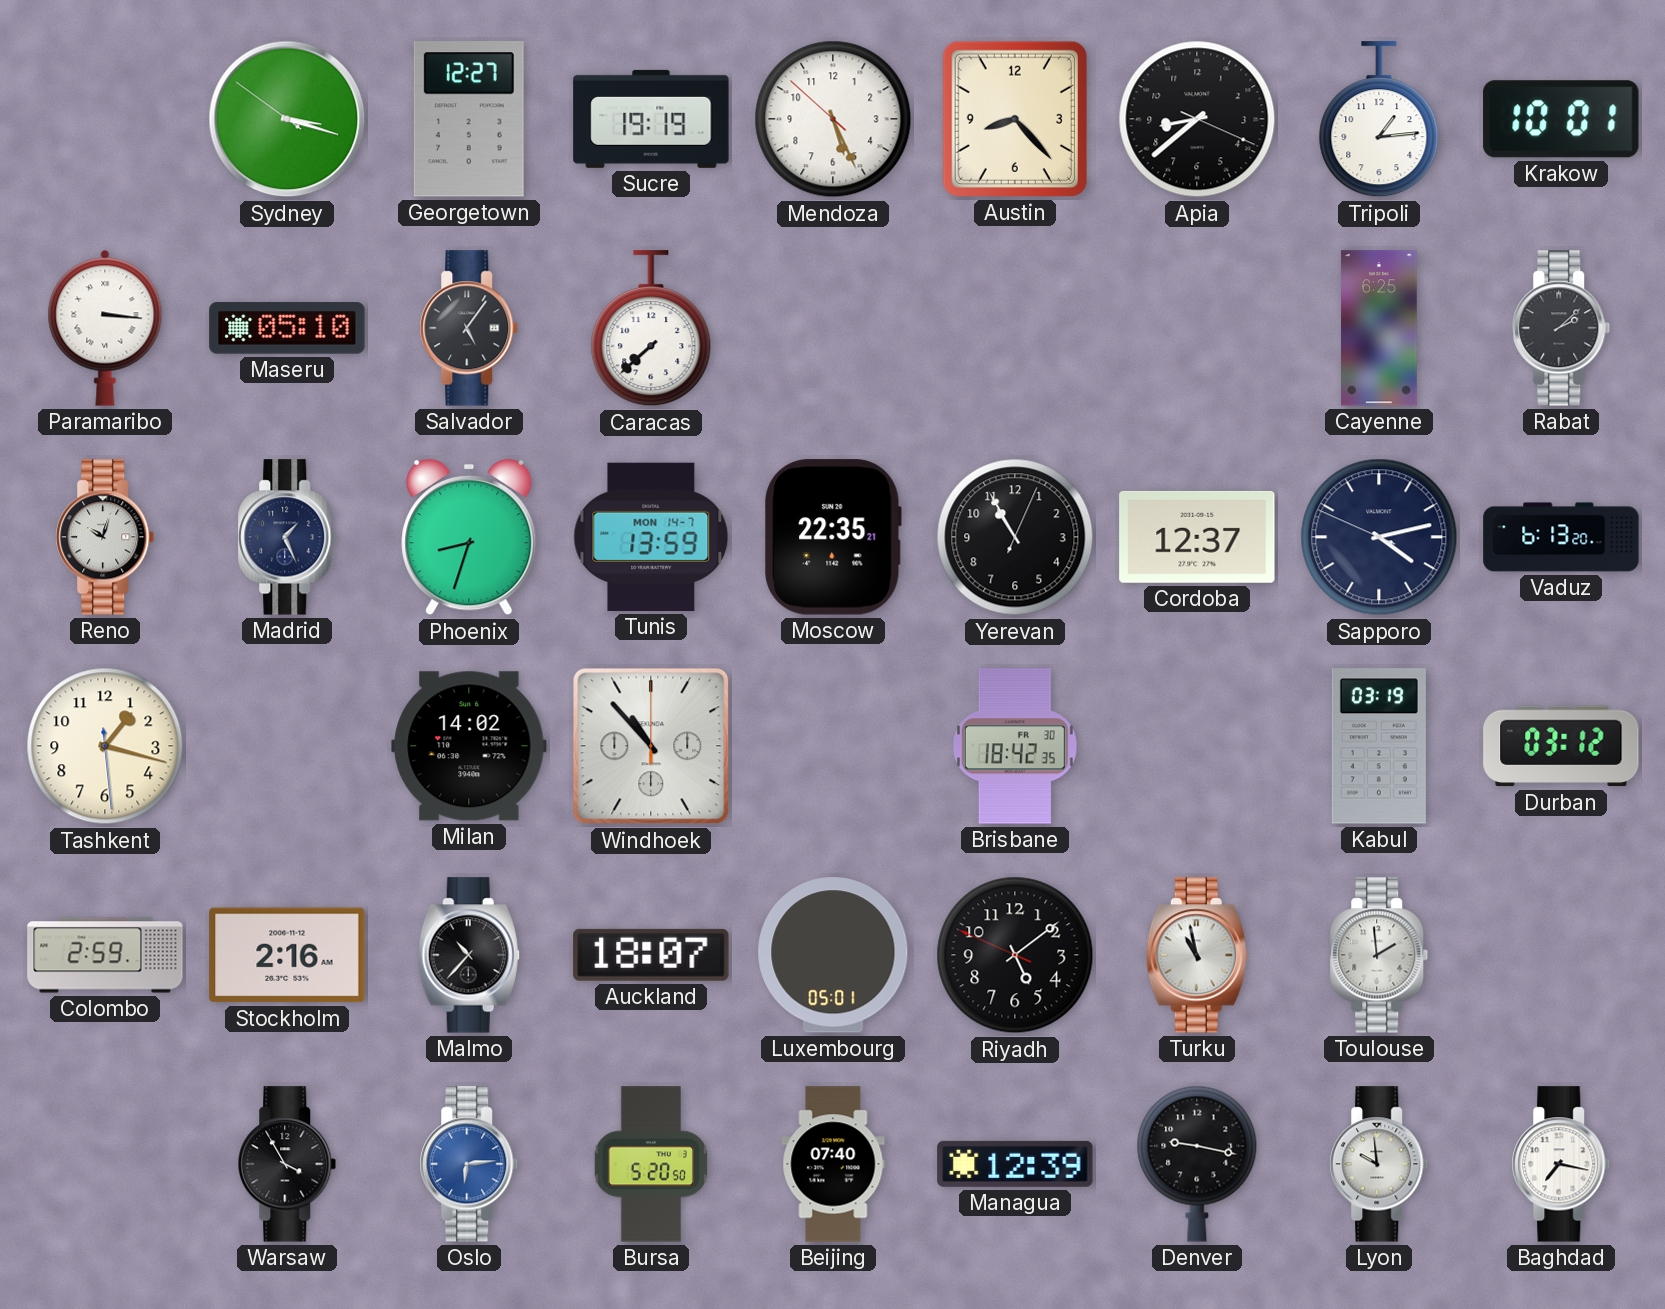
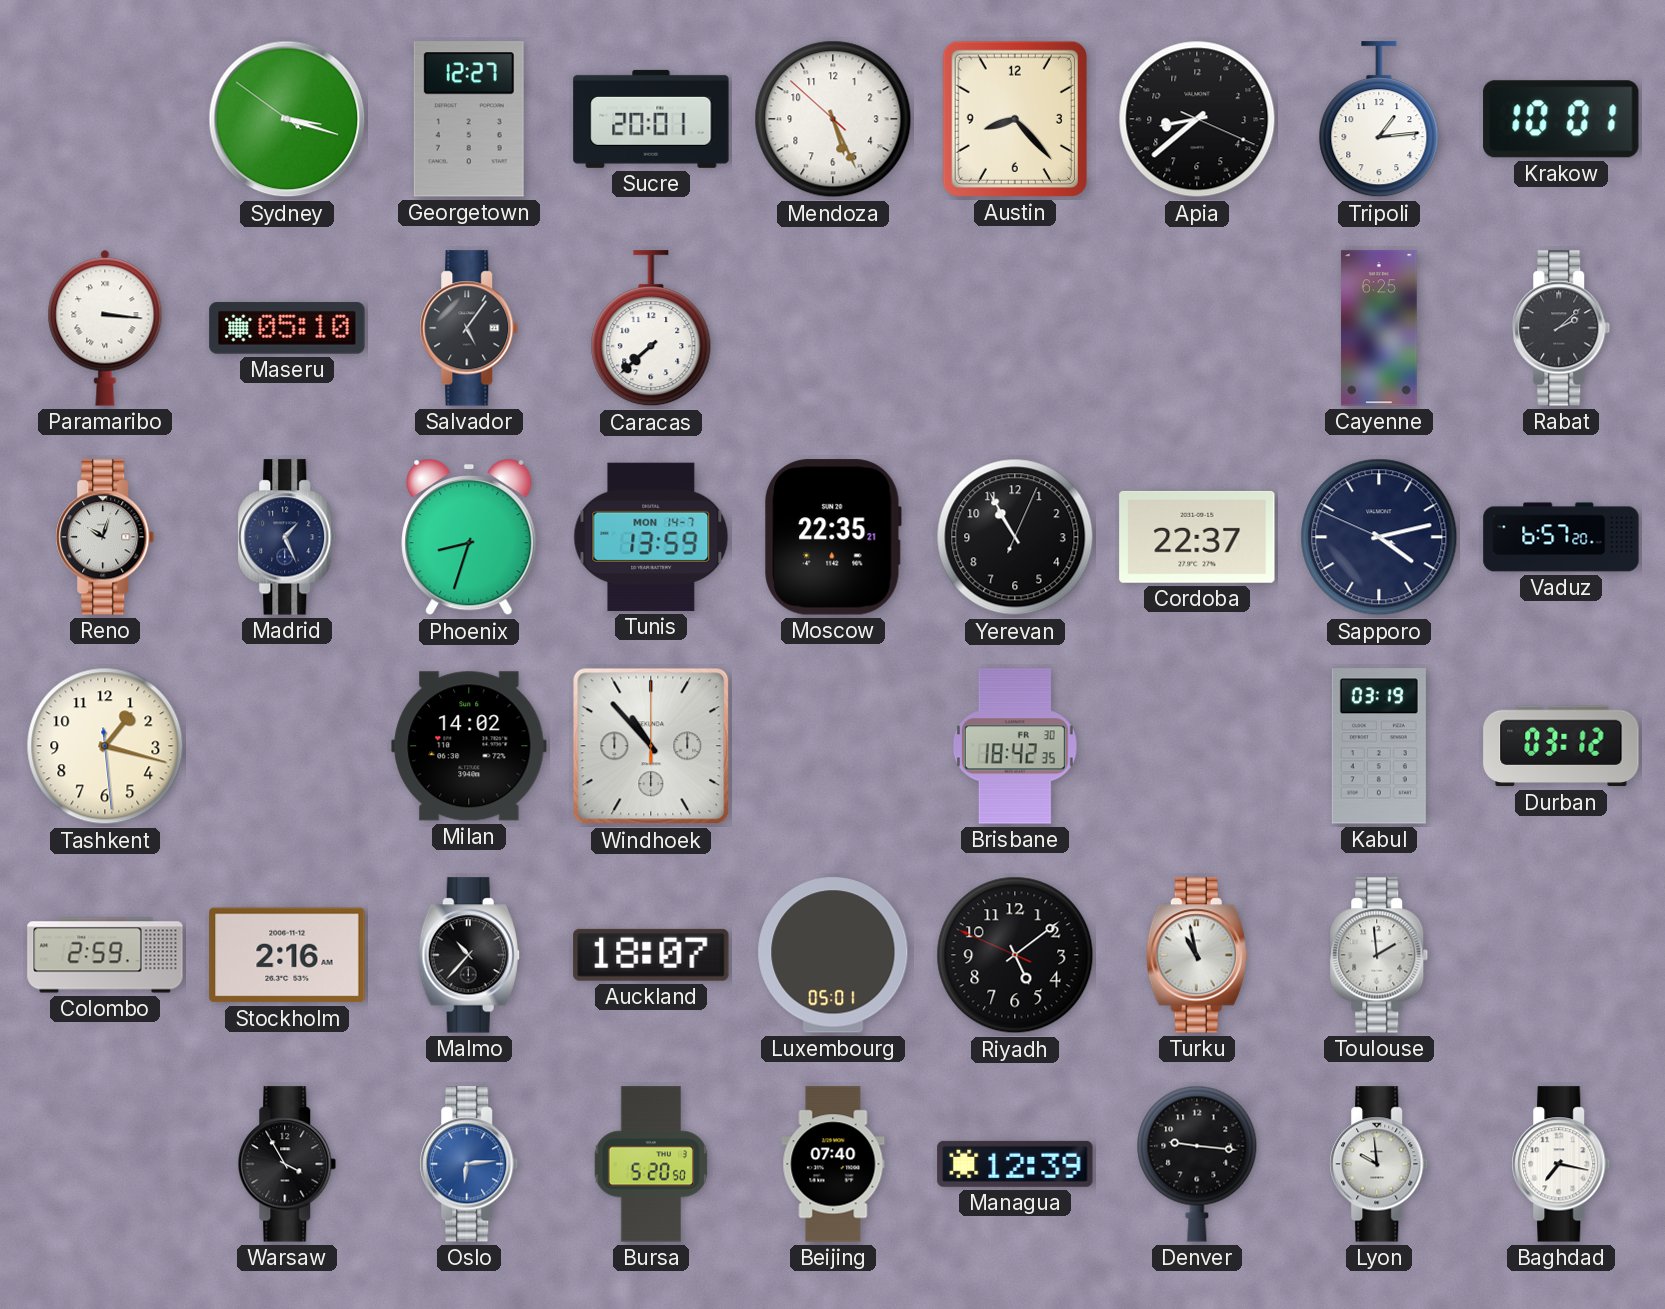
Sucre: 19:19 -> 20:01 (651, 119)
Cordoba: 12:37 -> 22:37 (1197, 537)
Vaduz: 6:13 -> 6:57 (1561, 537)
Denver: 9:17 -> 9:16 (1197, 1164)
